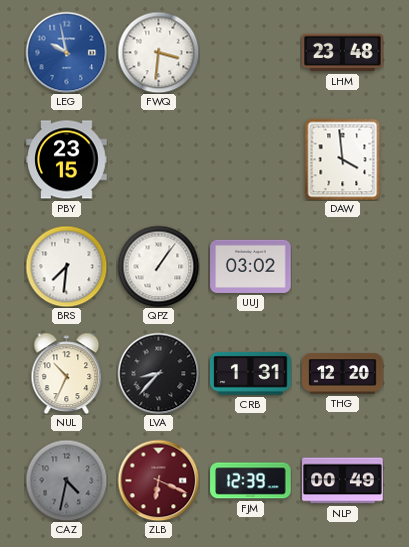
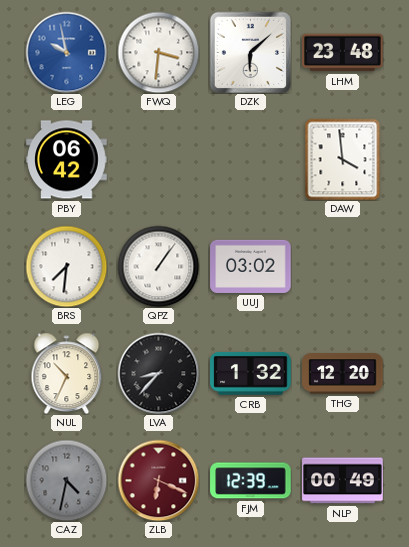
DZK: none -> 6:08 (250, 52)
PBY: 23:15 -> 06:42 (67, 160)
CRB: 1:31 -> 1:32 (251, 373)
